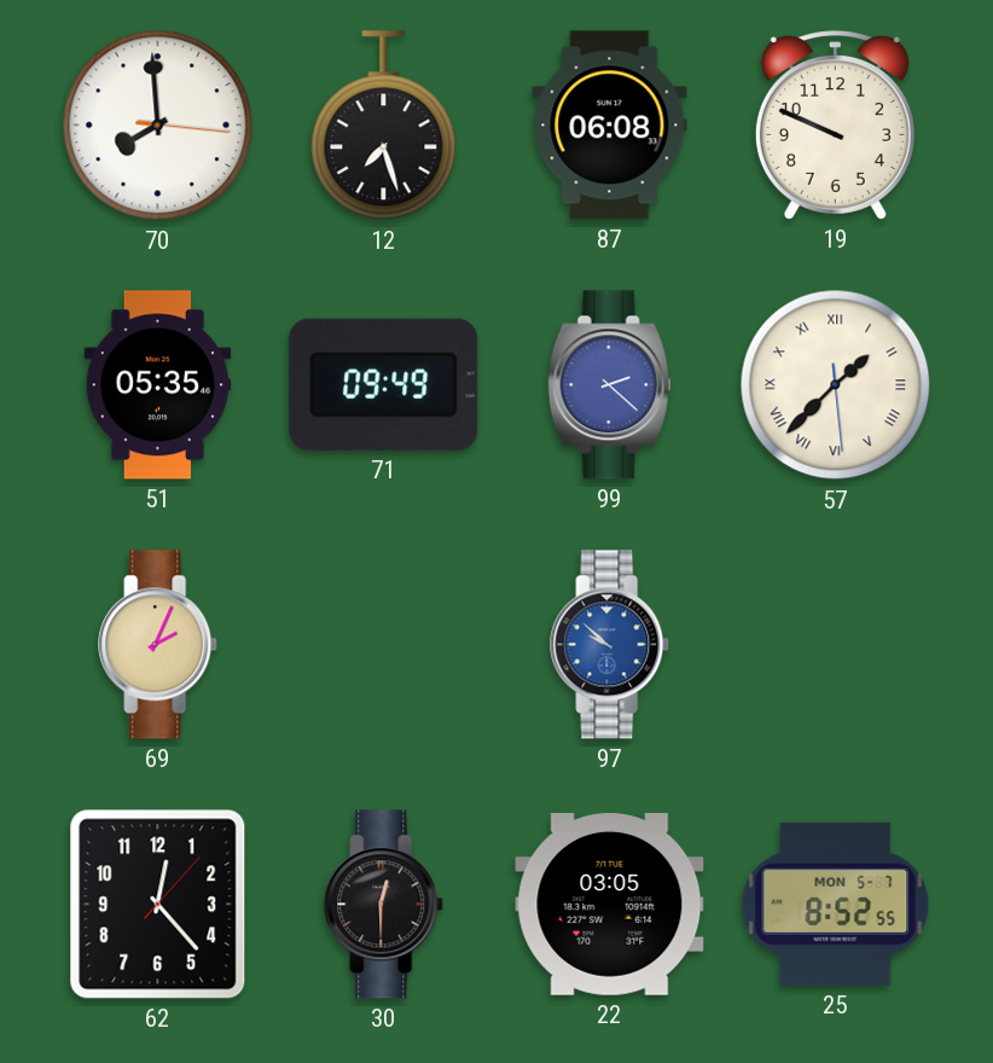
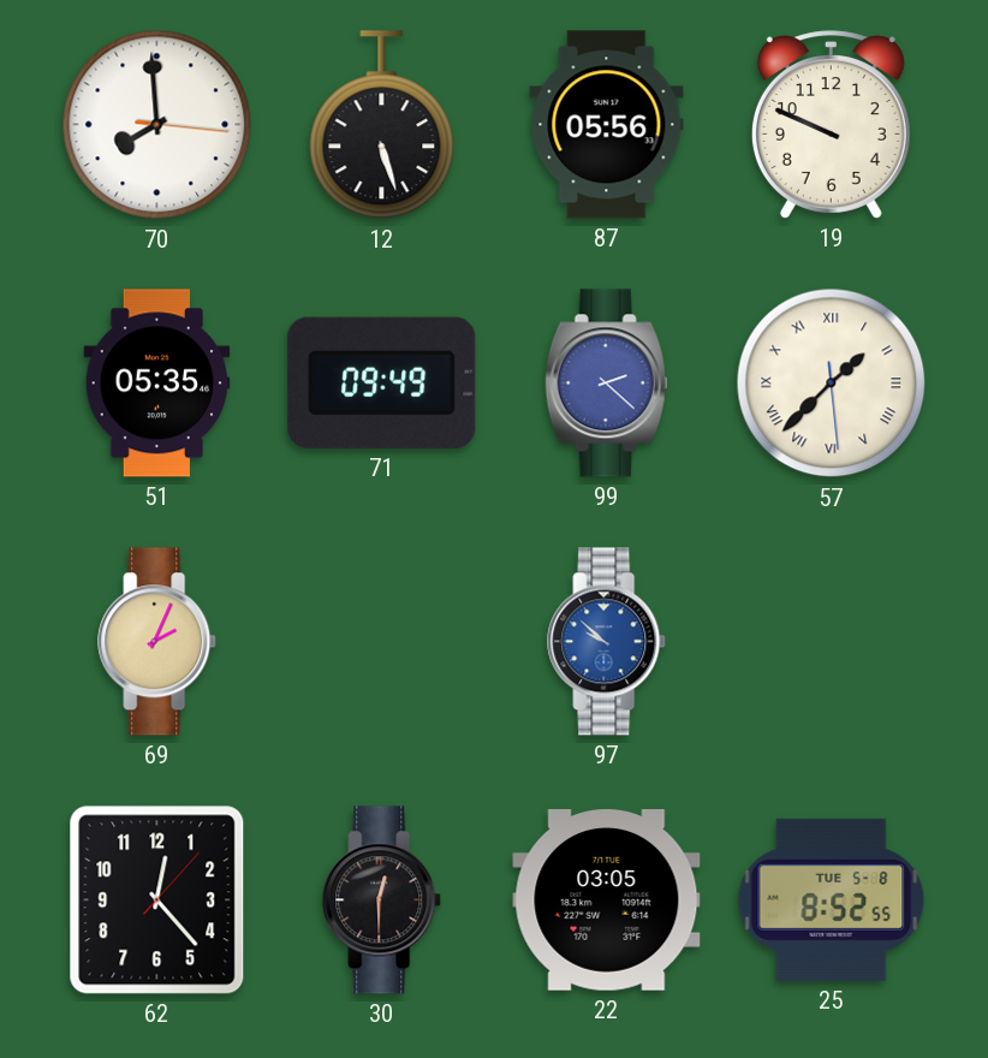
12: 7:27 -> 5:27 (382, 125)
87: 06:08 -> 05:56 (607, 125)
25 date: MON 5-7 -> TUE 5-8 (832, 899)
